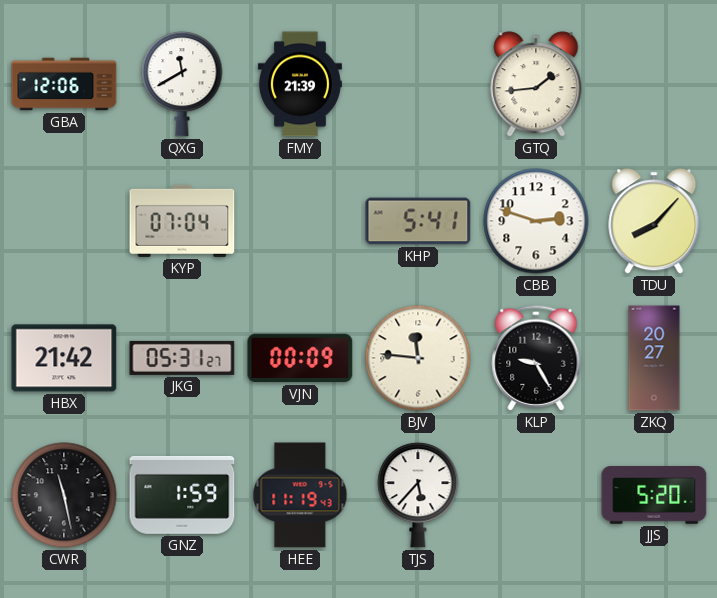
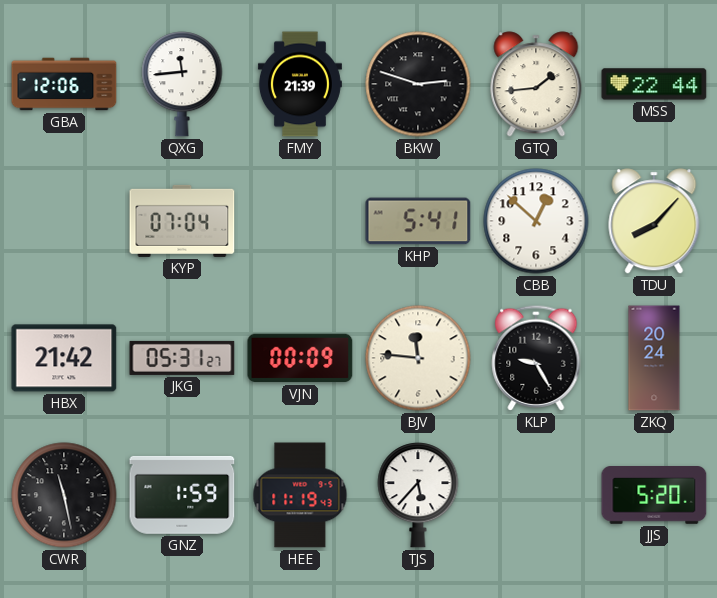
QXG: 11:40 -> 11:44 (182, 84)
BKW: none -> 2:48 (418, 84)
MSS: none -> 22:44 (654, 84)
CBB: 2:48 -> 12:52 (536, 221)
ZKQ: 20:27 -> 20:24 (654, 358)
